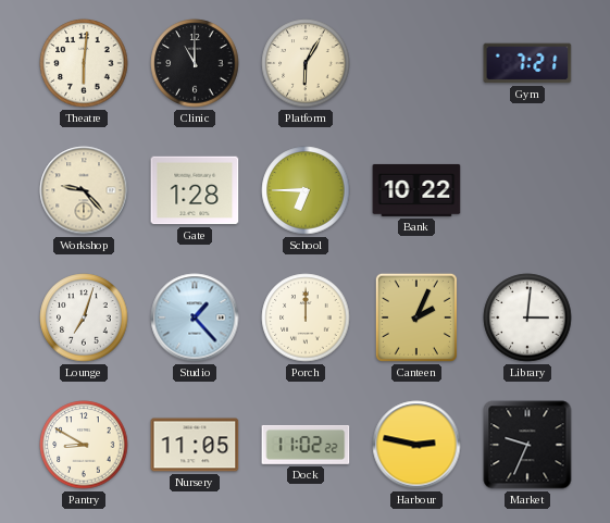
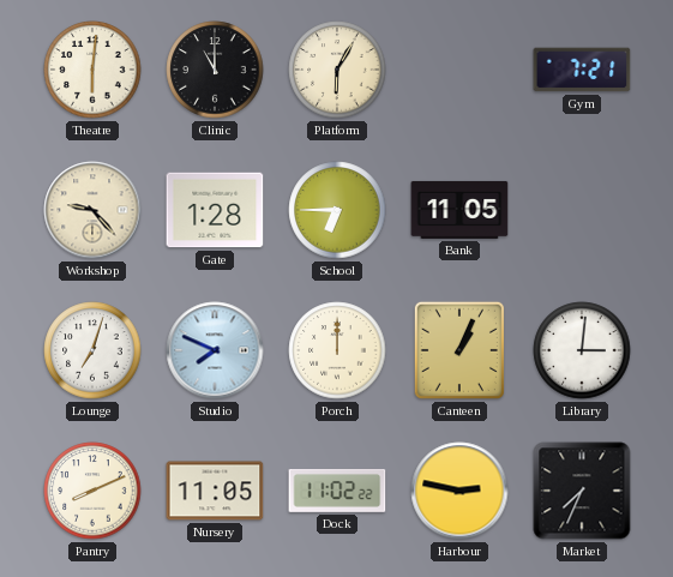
Bank: 10:22 -> 11:05 (459, 210)
Studio: 1:23 -> 7:49 (215, 350)
Canteen: 2:04 -> 1:04 (459, 350)
Pantry: 8:50 -> 8:11 (92, 491)
Market: 9:34 -> 7:34 (582, 491)
